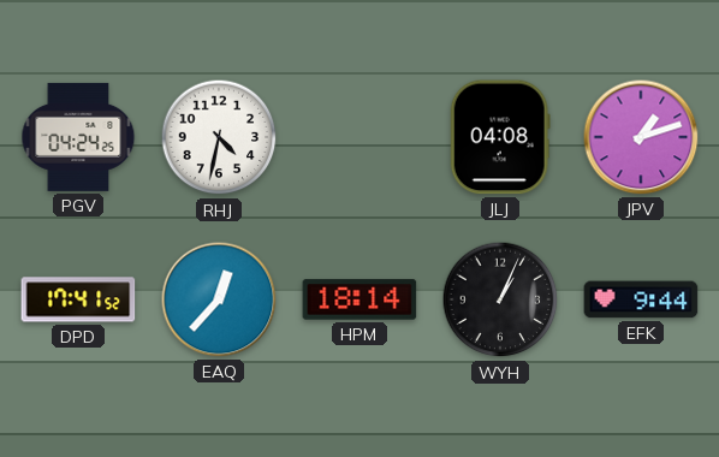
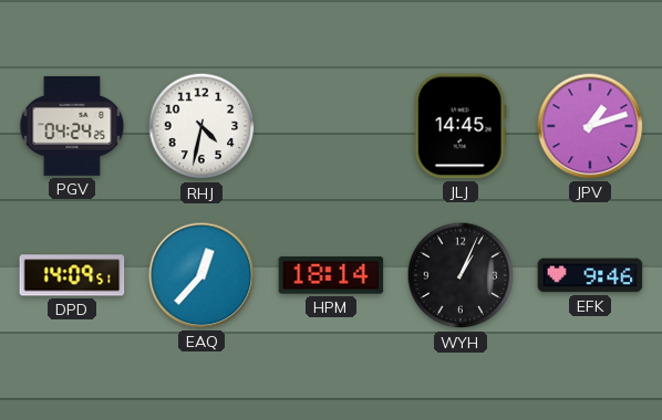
JLJ: 04:08 -> 14:45 (461, 126)
DPD: 17:41 -> 14:09 (72, 275)
EFK: 9:44 -> 9:46 (590, 275)
